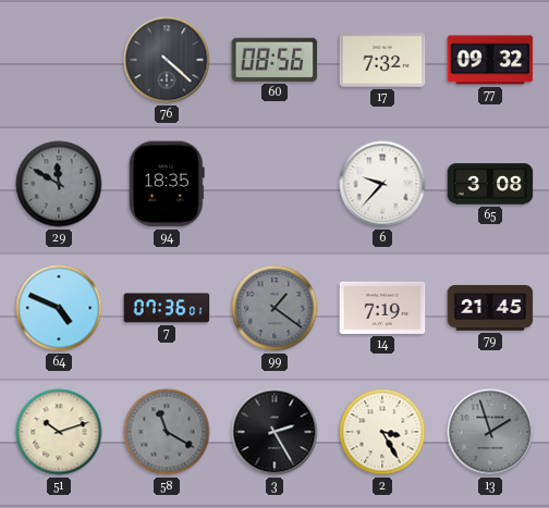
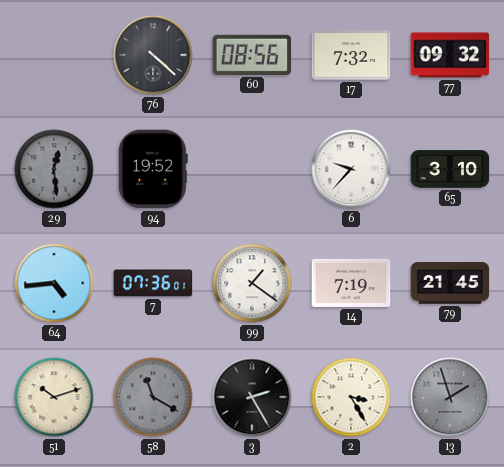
29: 11:50 -> 12:29 (54, 169)
94: 18:35 -> 19:52 (153, 169)
65: 3:08 -> 3:10 (450, 169)
64: 4:49 -> 4:44 (54, 283)
99 dial: grey -> white (252, 283)
